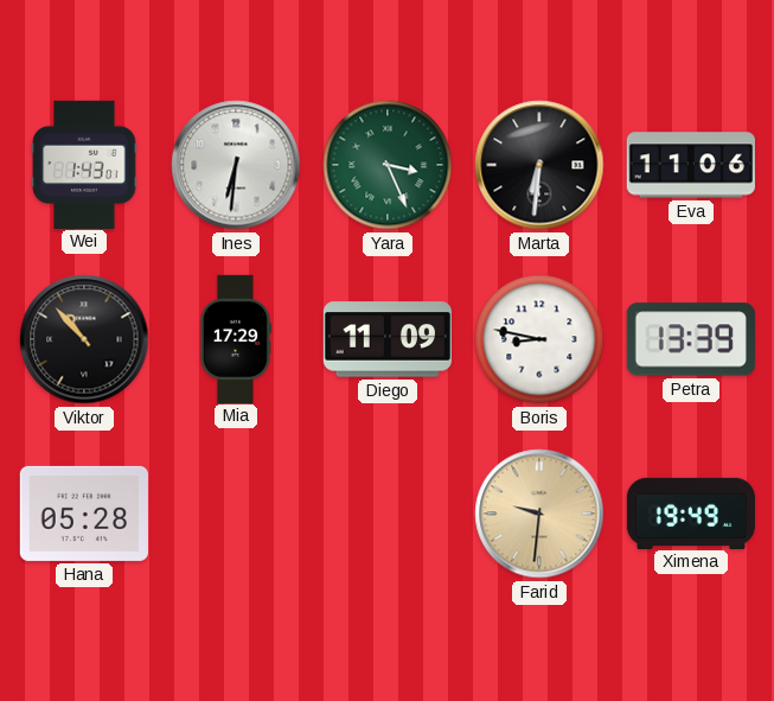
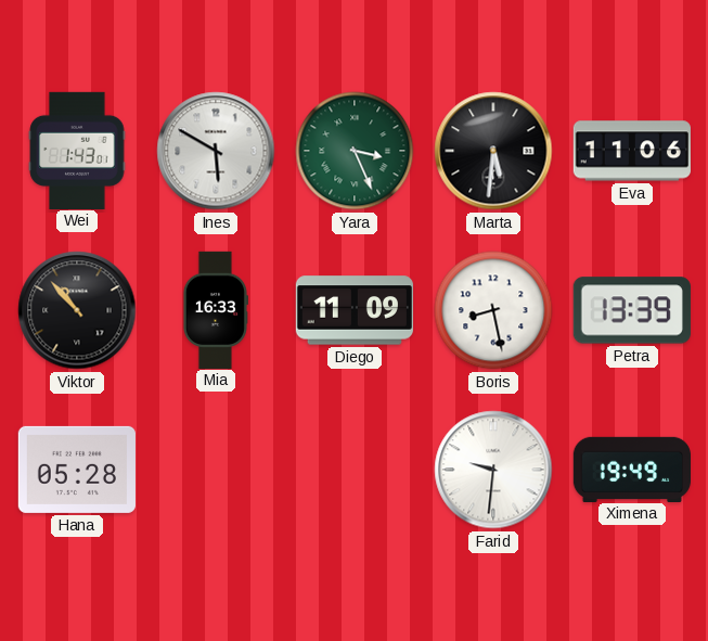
Ines: 6:31 -> 5:50 (216, 151)
Marta: 6:31 -> 5:31 (493, 151)
Mia: 17:29 -> 16:33 (215, 309)
Boris: 8:47 -> 8:28 (493, 310)
Farid dial: champagne -> white (493, 470)
